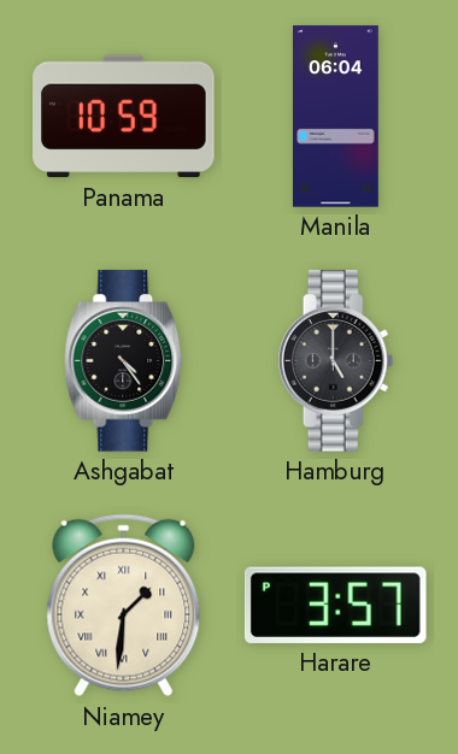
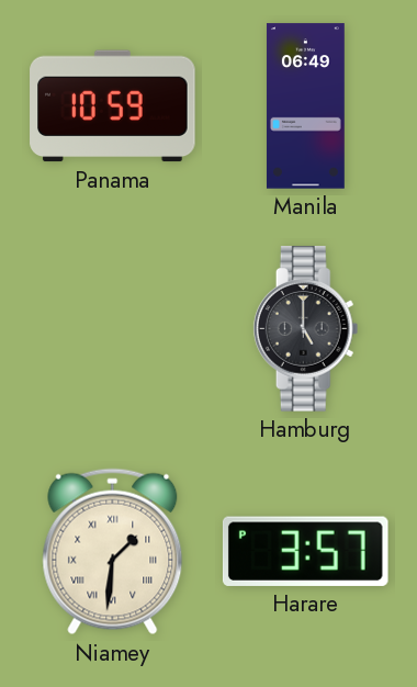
Manila: 06:04 -> 06:49 (305, 106)
Ashgabat: 4:24 -> none (124, 361)
